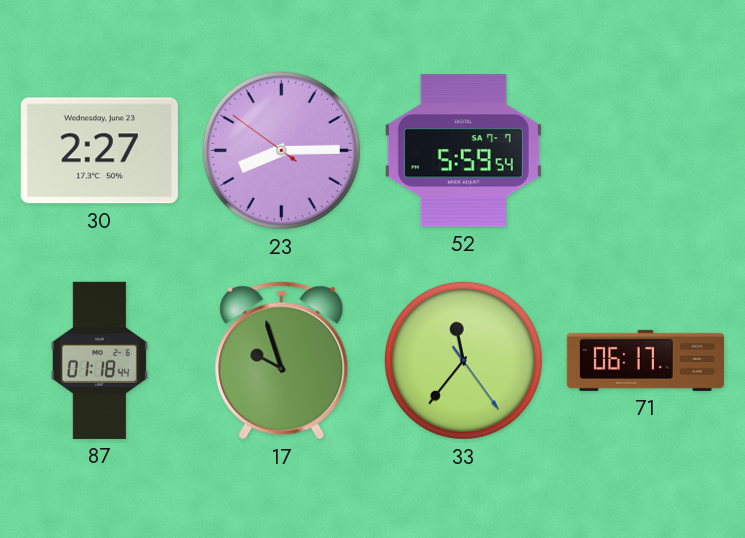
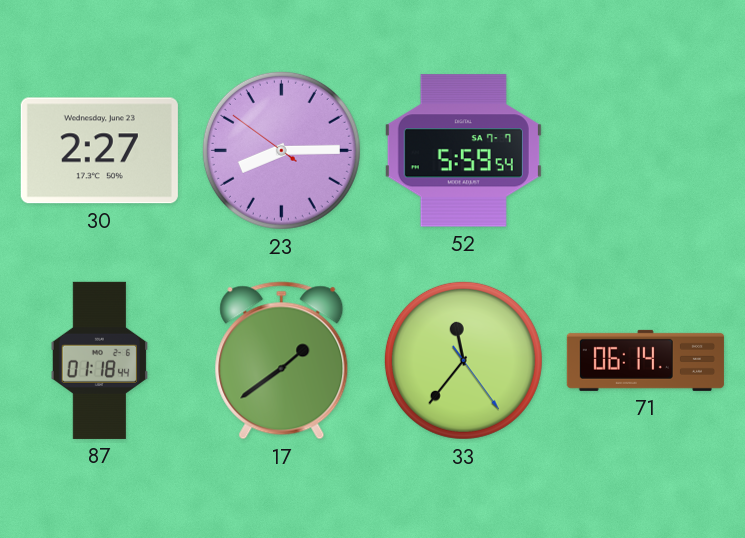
17: 9:57 -> 1:39 (282, 361)
71: 06:17 -> 06:14 (645, 360)
